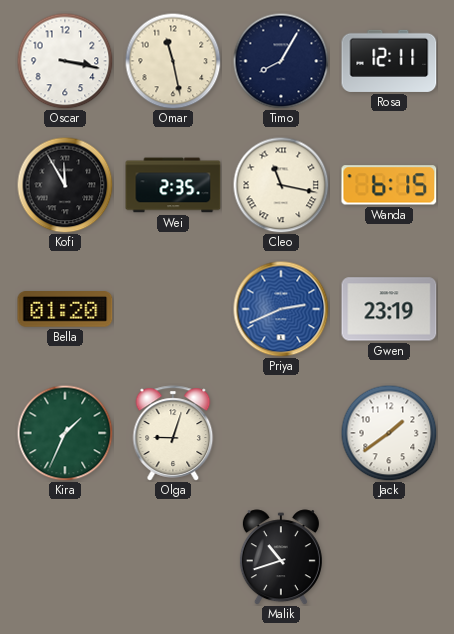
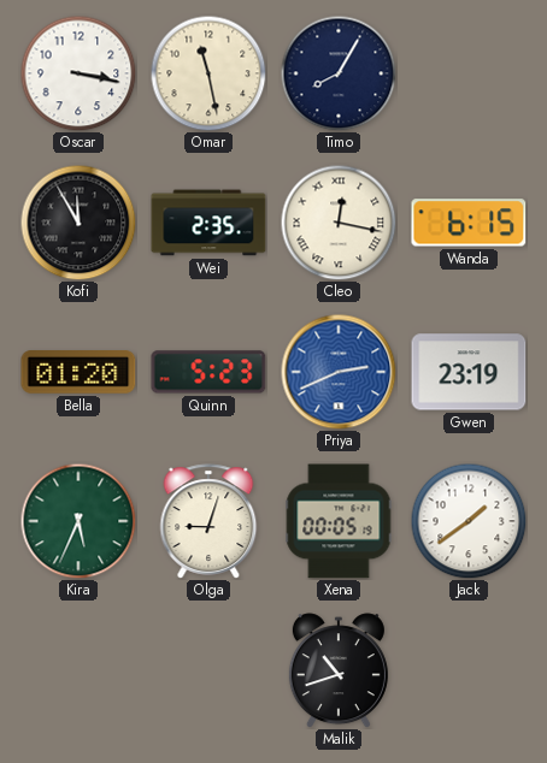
Rosa: 12:11 -> none (389, 61)
Cleo: 11:17 -> 12:17 (339, 223)
Quinn: none -> 5:23 (208, 372)
Kira: 1:34 -> 5:34 (78, 521)
Xena: none -> 00:05 (339, 521)
